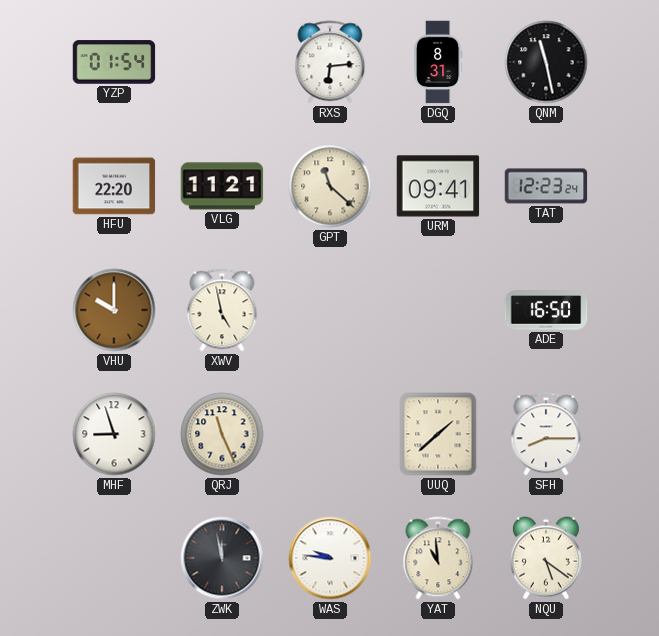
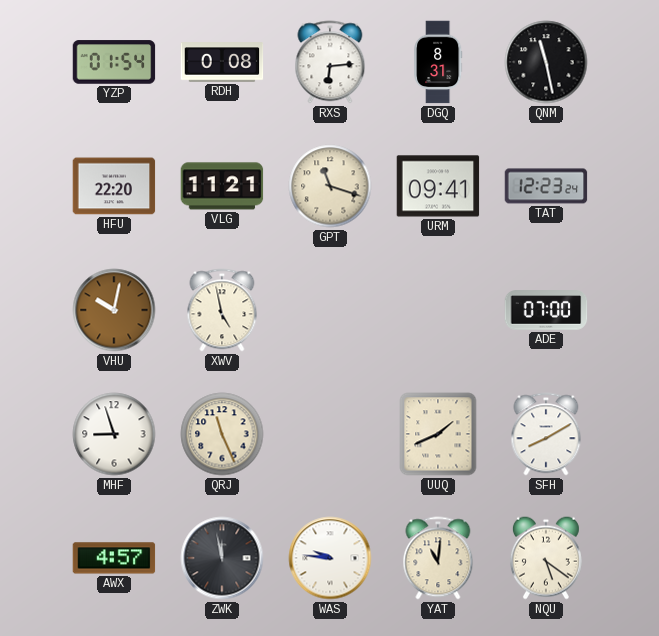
RDH: none -> 0:08 (222, 62)
GPT: 11:22 -> 11:18 (330, 186)
VHU: 10:00 -> 10:02 (114, 310)
ADE: 16:50 -> 07:00 (546, 310)
UUQ: 1:38 -> 1:41 (438, 434)
SFH: 8:15 -> 8:10 (546, 434)
AWX: none -> 4:57 (114, 558)
YAT: 10:59 -> 11:01 (438, 558)
